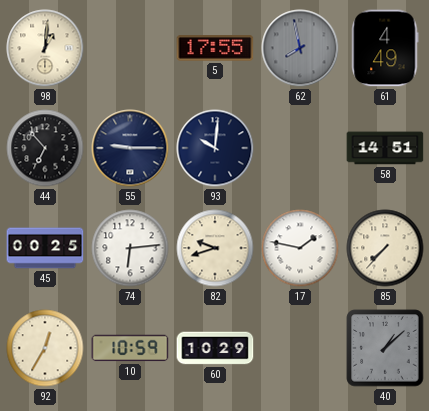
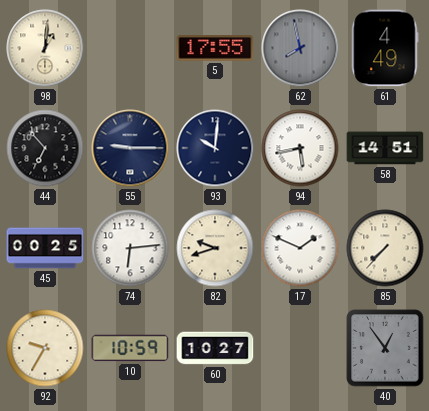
94: none -> 5:43 (300, 148)
17: 1:47 -> 1:49 (300, 248)
92: 12:35 -> 9:35 (45, 348)
60: 10:29 -> 10:27 (215, 348)
40: 1:08 -> 12:54 (385, 348)
